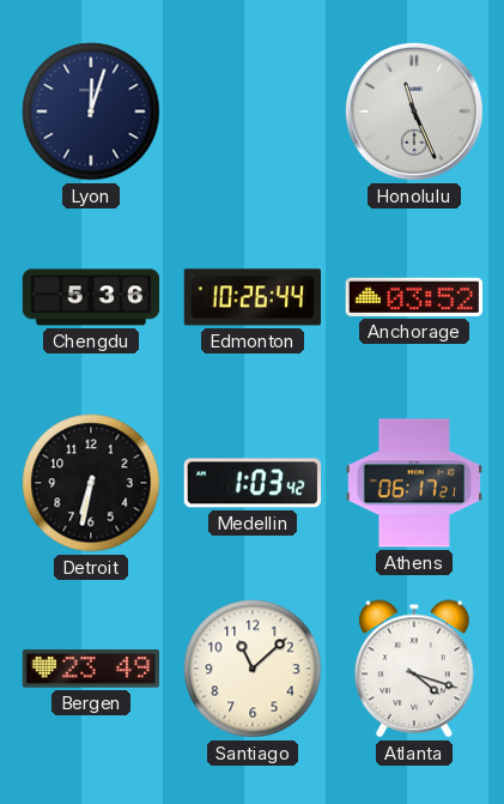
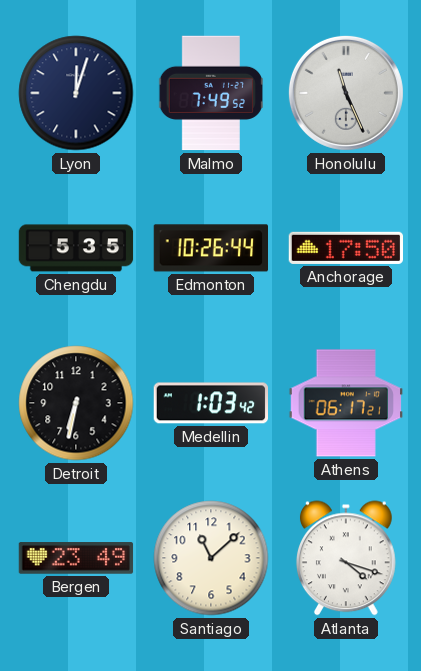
Malmo: none -> 7:49 (210, 93)
Chengdu: 5:36 -> 5:35 (76, 248)
Anchorage: 03:52 -> 17:50 (345, 248)
